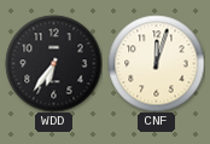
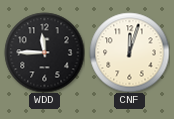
WDD: 6:36 -> 11:45 (44, 52)
